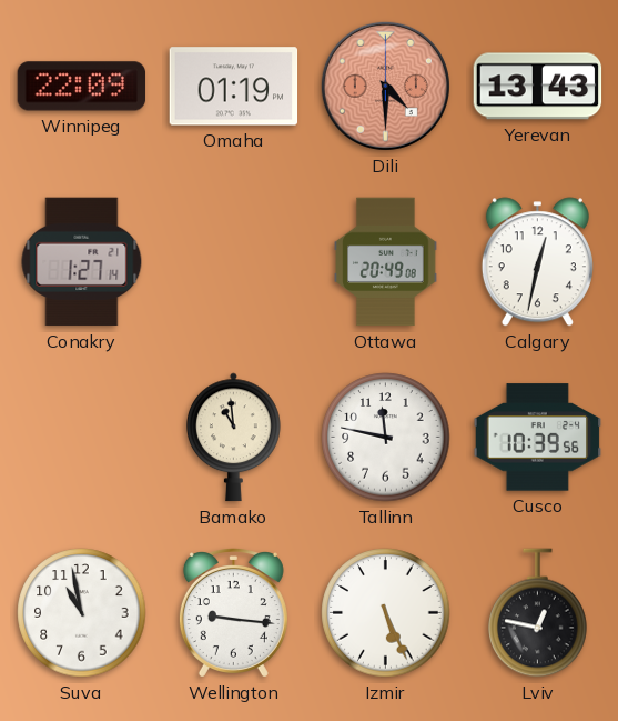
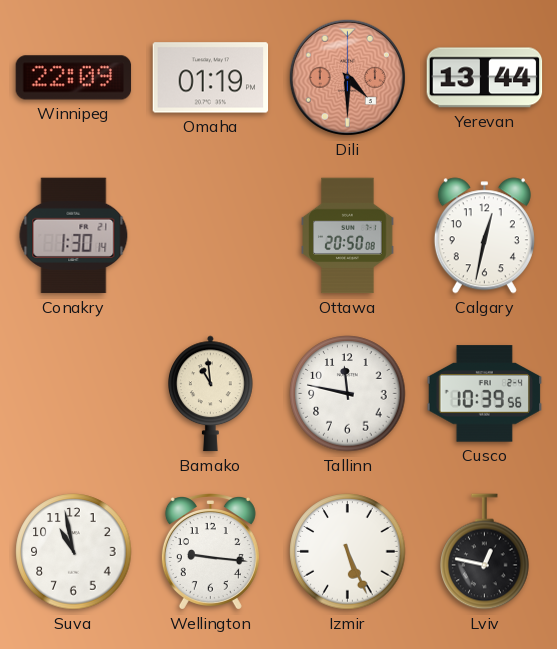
Yerevan: 13:43 -> 13:44 (485, 78)
Conakry: 1:27 -> 1:30 (74, 236)
Ottawa: 20:49 -> 20:50 (348, 236)
